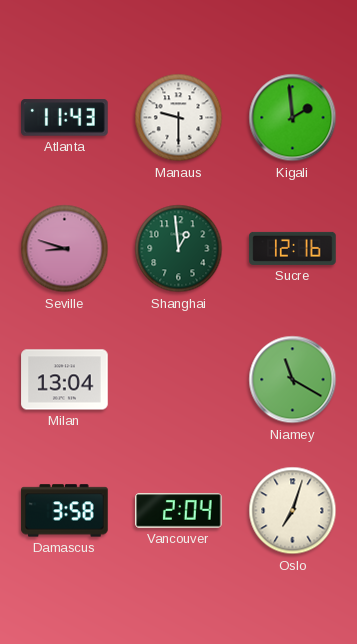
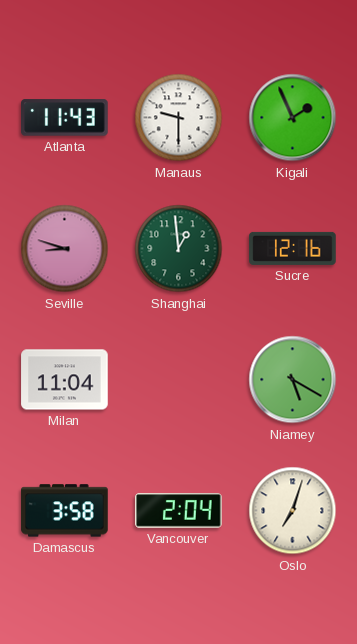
Kigali: 1:59 -> 1:56 (293, 118)
Milan: 13:04 -> 11:04 (65, 380)
Niamey: 11:20 -> 5:20 (293, 380)
